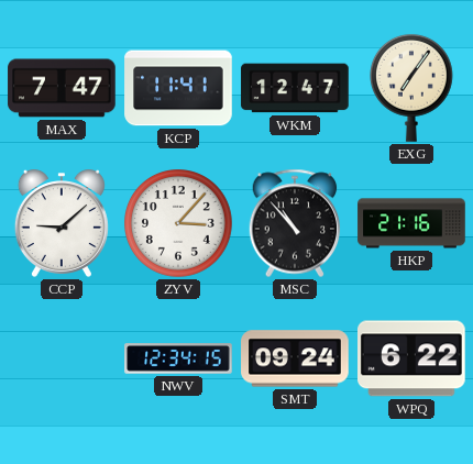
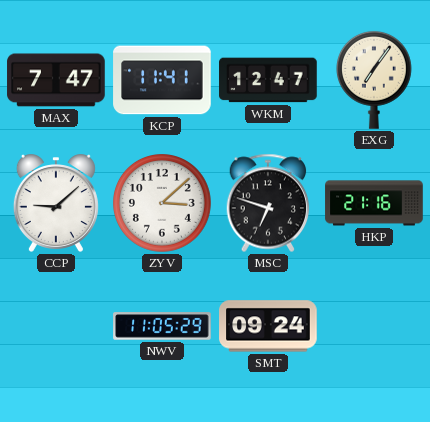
ZYV: 3:07 -> 3:08 (163, 204)
MSC: 10:53 -> 6:48 (268, 203)
NWV: 12:34 -> 11:05 (162, 326)
WPQ: 6:22 -> none (413, 358)
